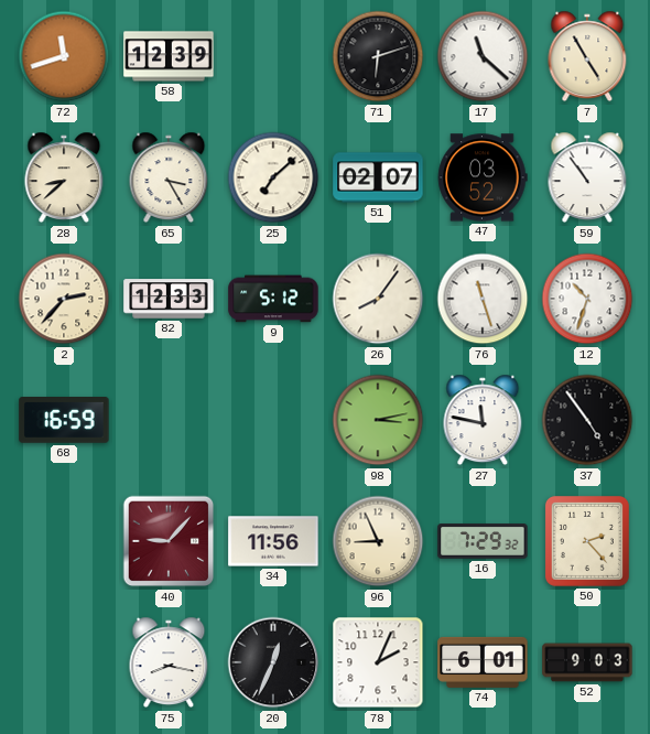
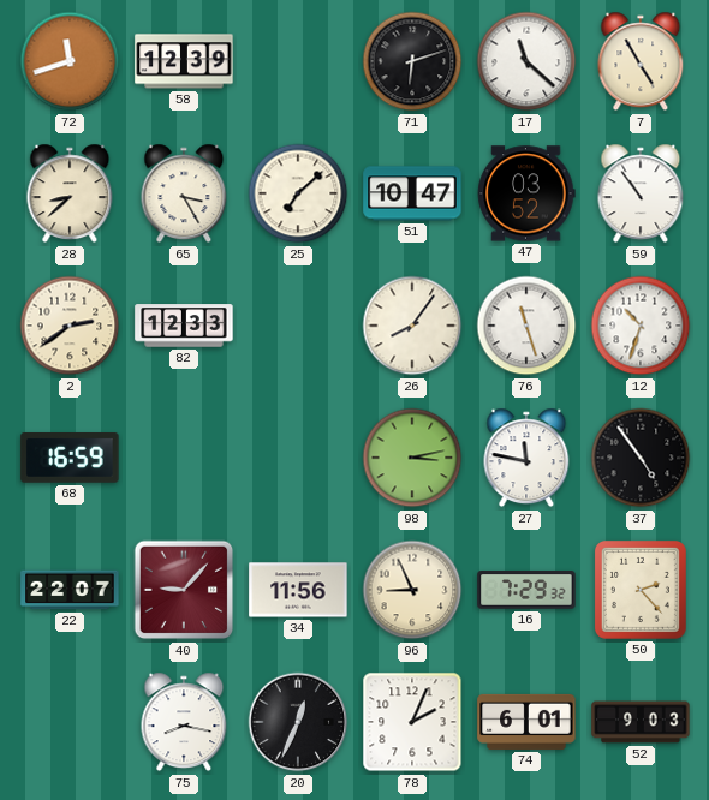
51: 02:07 -> 10:47 (412, 193)
2: 2:37 -> 2:39 (70, 326)
9: 5:12 -> none (273, 299)
22: none -> 22:07 (70, 590)
